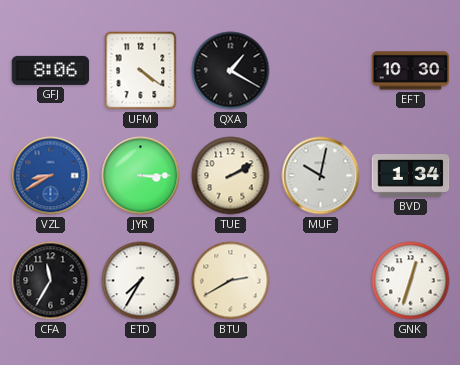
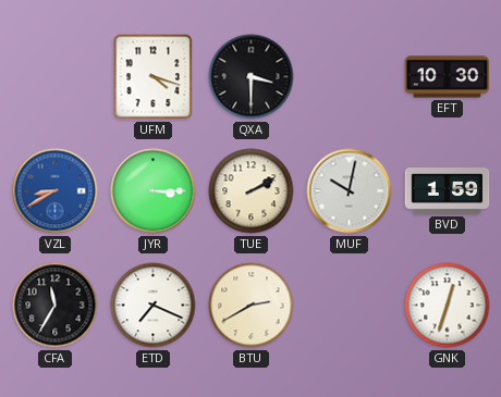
GFJ: 8:06 -> none (51, 70)
UFM: 4:21 -> 4:18 (154, 77)
QXA: 1:20 -> 3:30 (252, 77)
BVD: 1:34 -> 1:59 (448, 191)
ETD: 7:35 -> 7:19 (154, 306)
